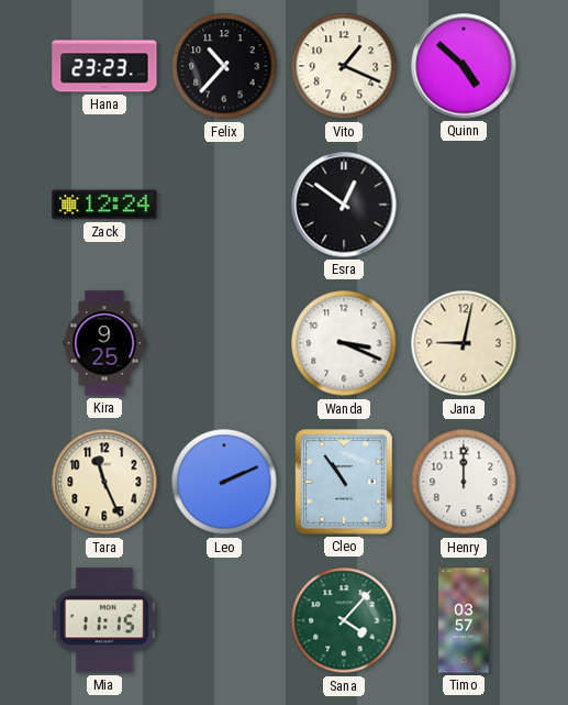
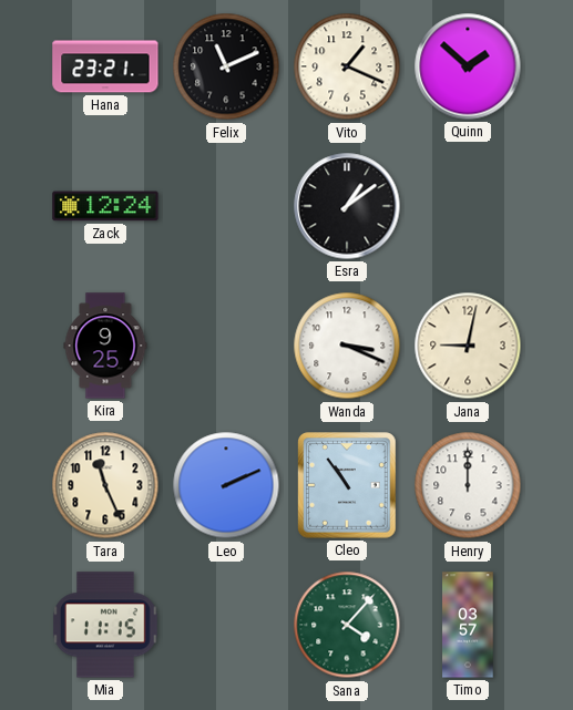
Hana: 23:23 -> 23:21 (105, 66)
Felix: 10:37 -> 11:11 (226, 66)
Quinn: 4:52 -> 1:52 (468, 66)
Esra: 12:51 -> 1:09 (347, 206)
